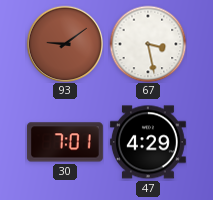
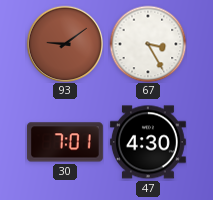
67: 3:28 -> 3:25 (148, 44)
47: 4:29 -> 4:30 (148, 142)
